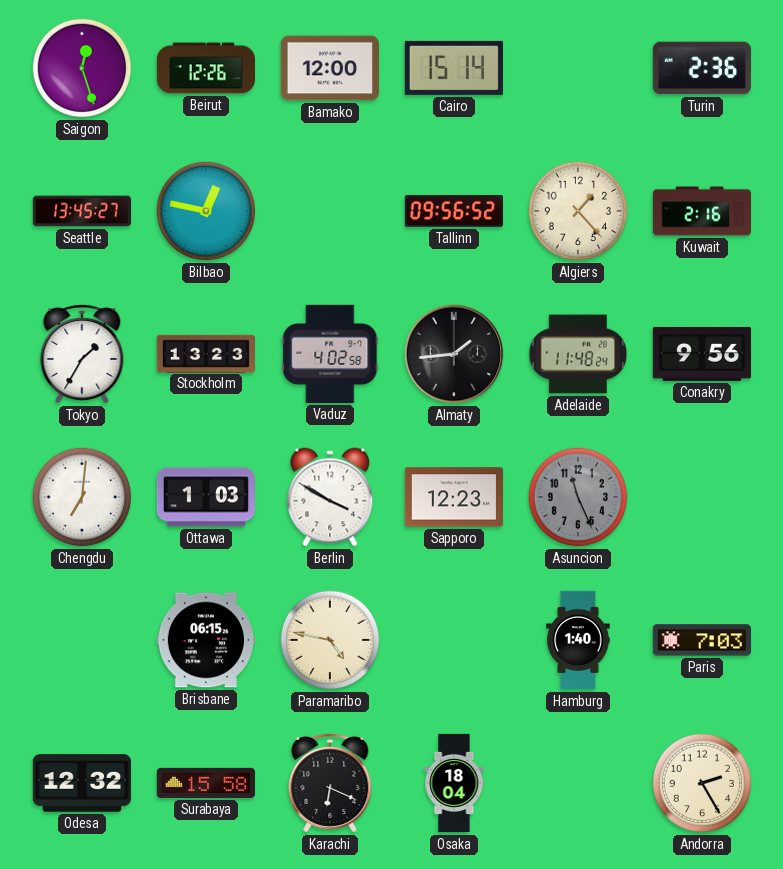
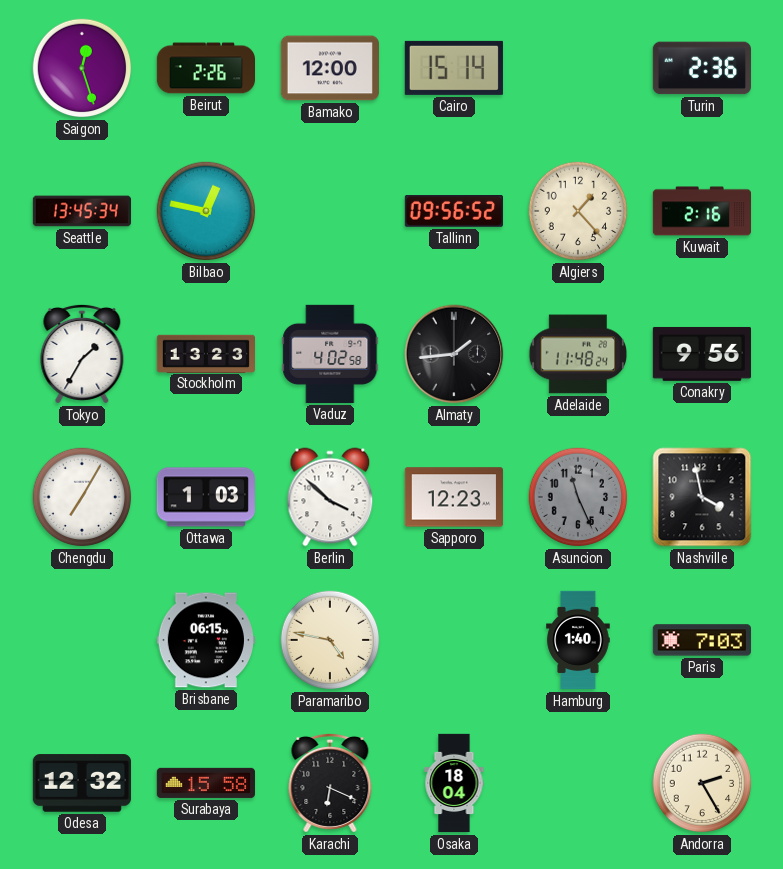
Beirut: 12:26 -> 2:26 (205, 68)
Seattle: 13:45:27 -> 13:45:34 (81, 211)
Chengdu: 7:01 -> 7:05 (82, 497)
Berlin: 3:50 -> 3:52 (330, 497)
Nashville: none -> 3:58 (702, 497)
